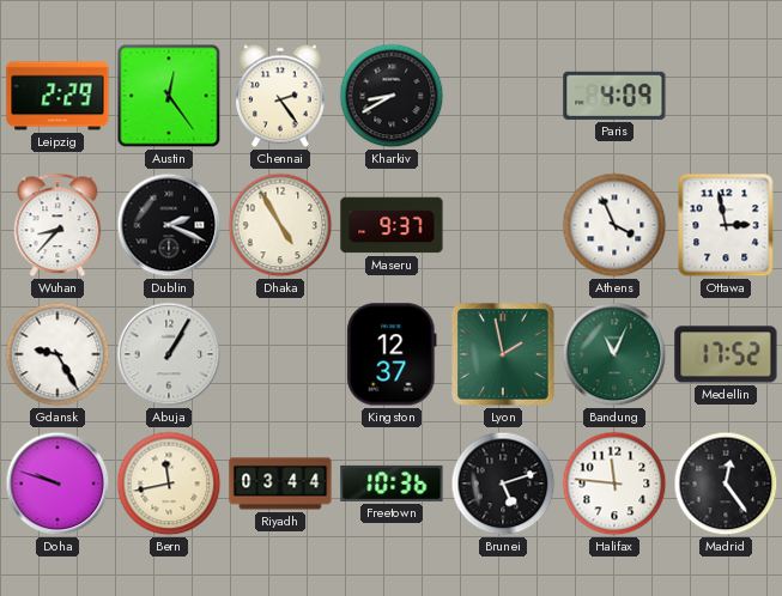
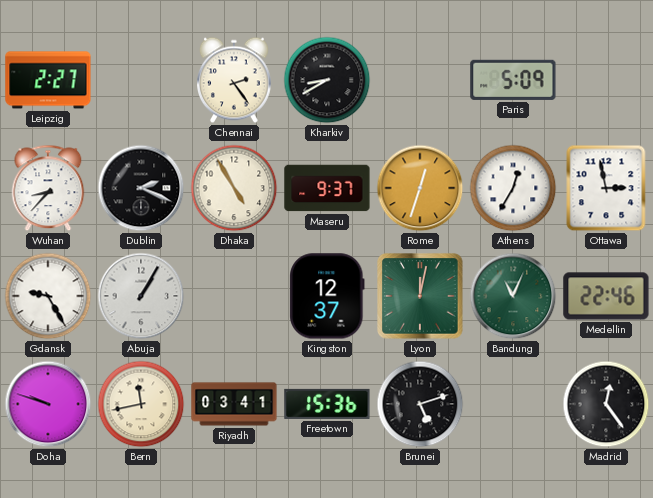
Leipzig: 2:29 -> 2:27 (48, 80)
Austin: 12:24 -> none (169, 96)
Paris: 4:09 -> 5:09 (513, 80)
Rome: none -> 12:33 (420, 188)
Athens: 3:56 -> 12:35 (513, 188)
Lyon: 1:58 -> 12:02 (420, 296)
Medellin: 17:52 -> 22:46 (606, 296)
Riyadh: 03:44 -> 03:41 (234, 404)
Freetown: 10:36 -> 15:36 (327, 404)
Halifax: 11:46 -> none (614, 484)
